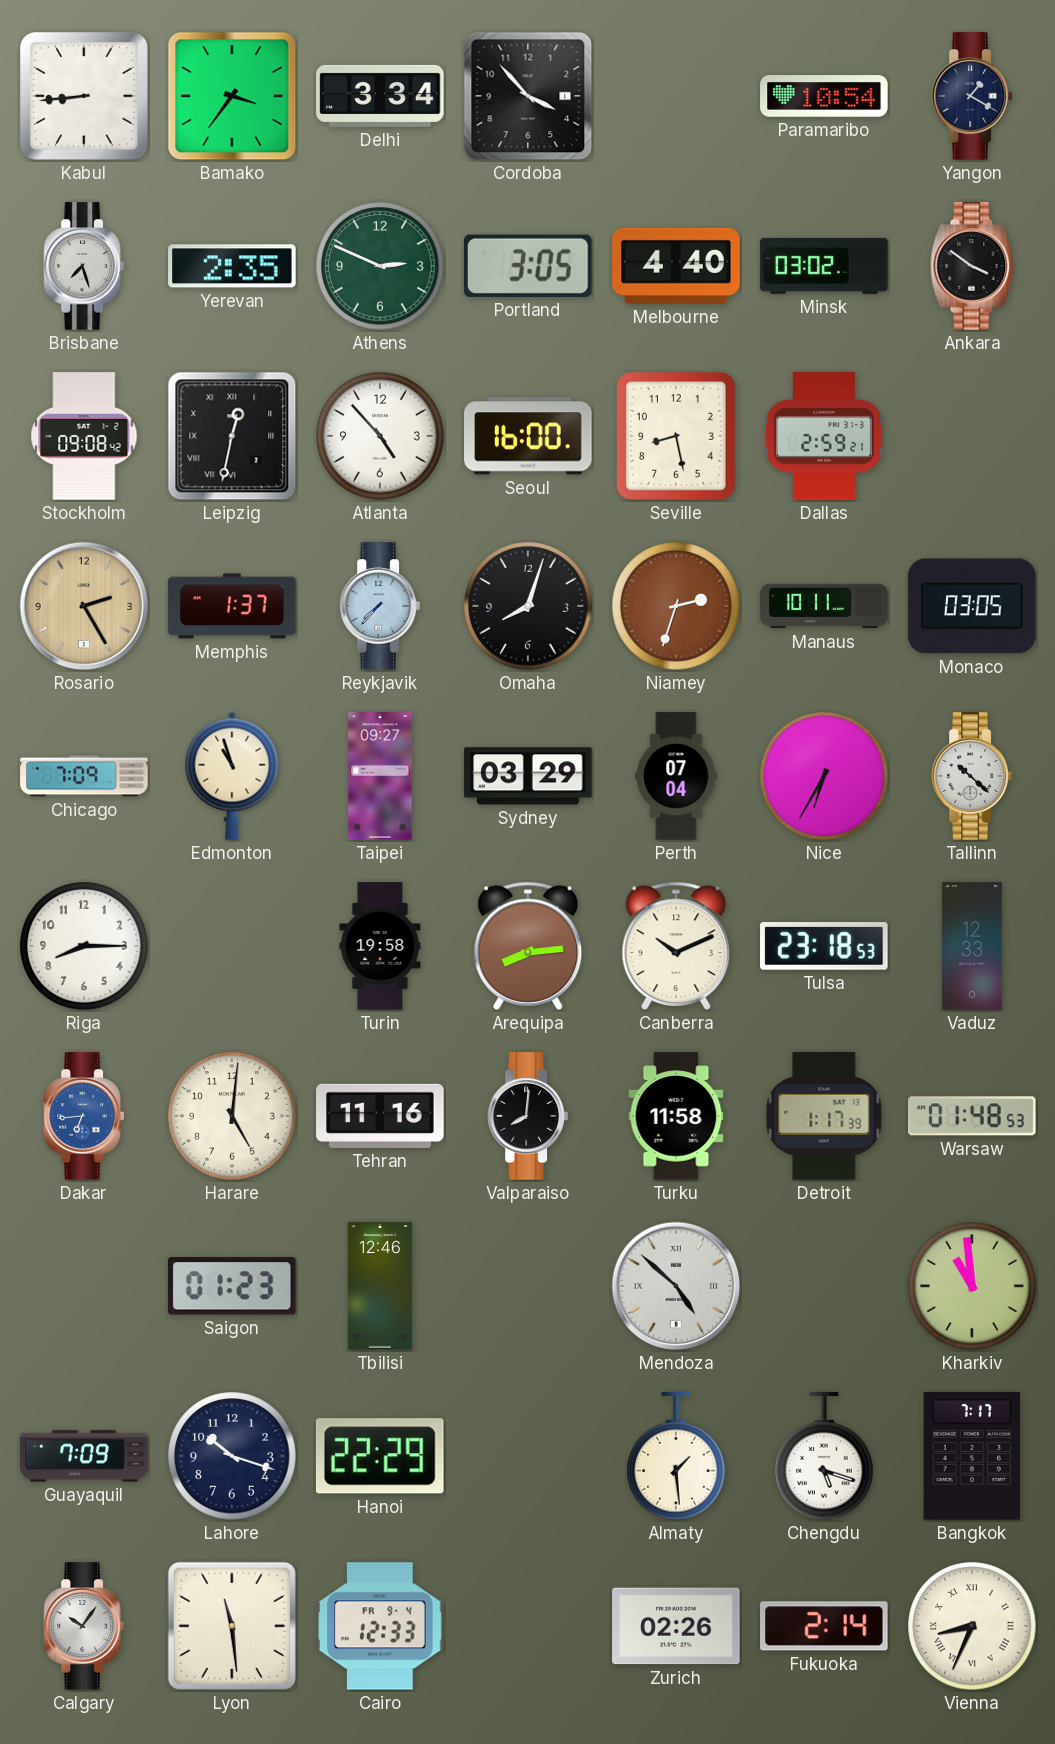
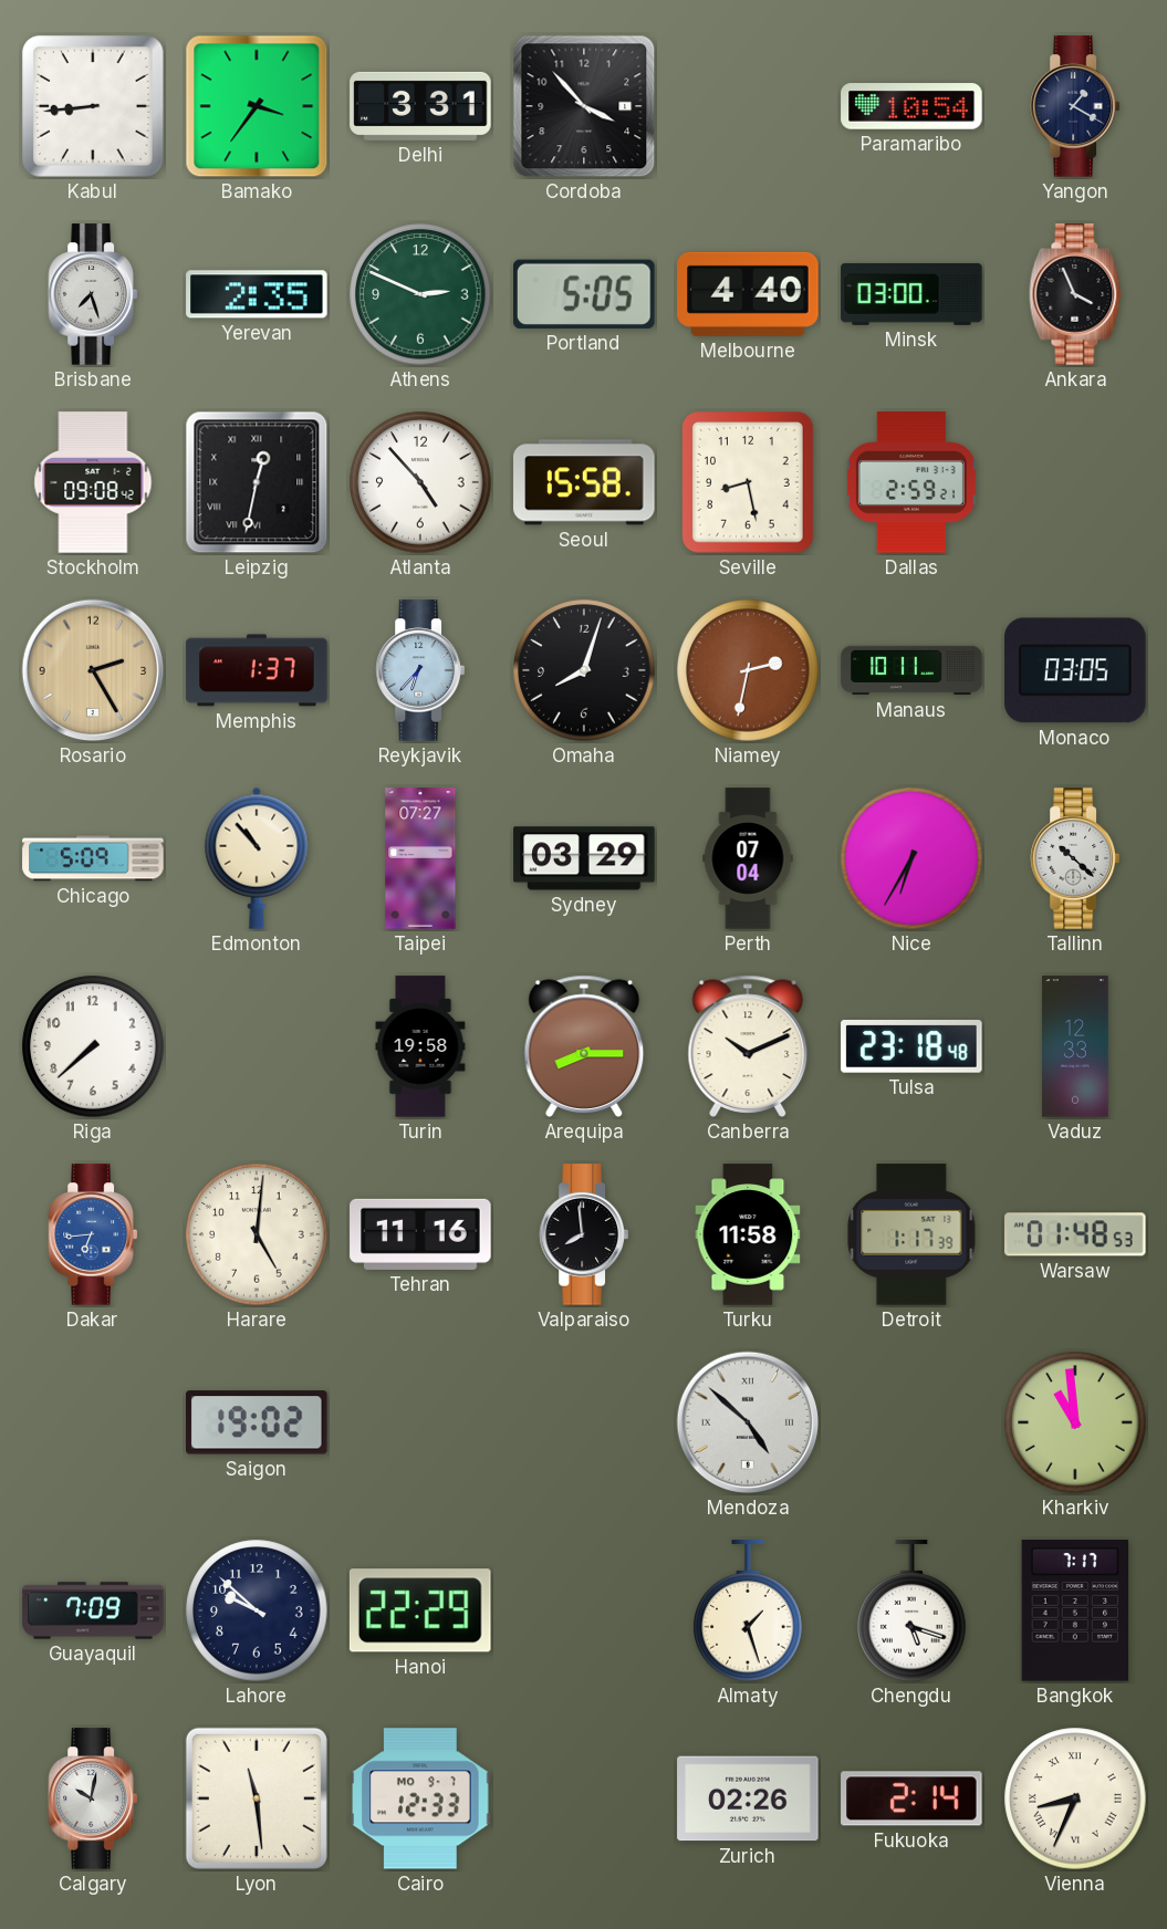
Delhi: 3:34 -> 3:31 (420, 106)
Portland: 3:05 -> 5:05 (585, 294)
Minsk: 03:02 -> 03:00 (911, 294)
Ankara: 3:51 -> 3:56 (1075, 294)
Seoul: 16:00 -> 15:58 (584, 482)
Reykjavik: 7:37 -> 6:37 (419, 670)
Niamey: 2:33 -> 2:32 (748, 670)
Chicago: 7:09 -> 5:09 (93, 858)
Edmonton: 10:57 -> 10:53 (257, 858)
Taipei: 09:27 -> 07:27 (420, 858)
Riga: 8:15 -> 7:38 (93, 1046)
Arequipa: 8:14 -> 8:15 (584, 1046)
Tulsa: 23:18:53 -> 23:18:48 (911, 1047)
Valparaiso: 8:01 -> 7:59 (583, 1234)
Saigon: 01:23 -> 19:02 (258, 1422)
Tbilisi: 12:46 -> none (380, 1286)
Lahore: 10:18 -> 9:52 (257, 1610)
Almaty: 1:29 -> 1:27 (748, 1612)
Calgary: 10:06 -> 10:02 (92, 1798)
Cairo date: FR 9-4 -> MO 9-7 (420, 1798)
